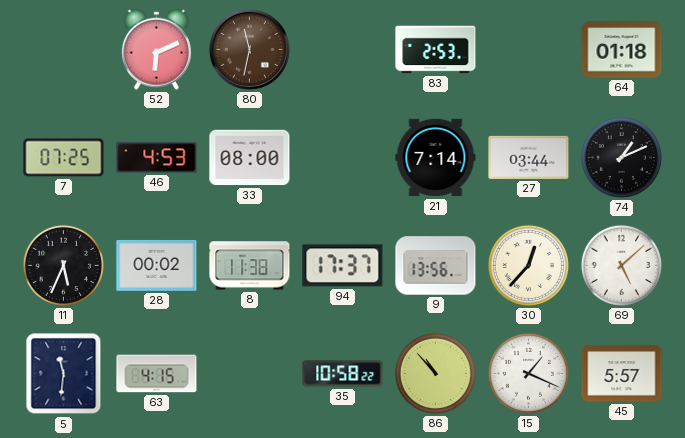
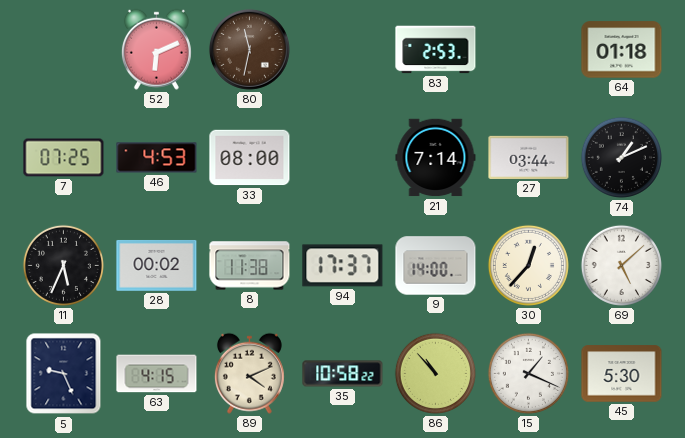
9: 13:56 -> 14:00 (436, 266)
5: 11:31 -> 9:26 (64, 374)
89: none -> 4:11 (249, 373)
45: 5:57 -> 5:30 (622, 374)
